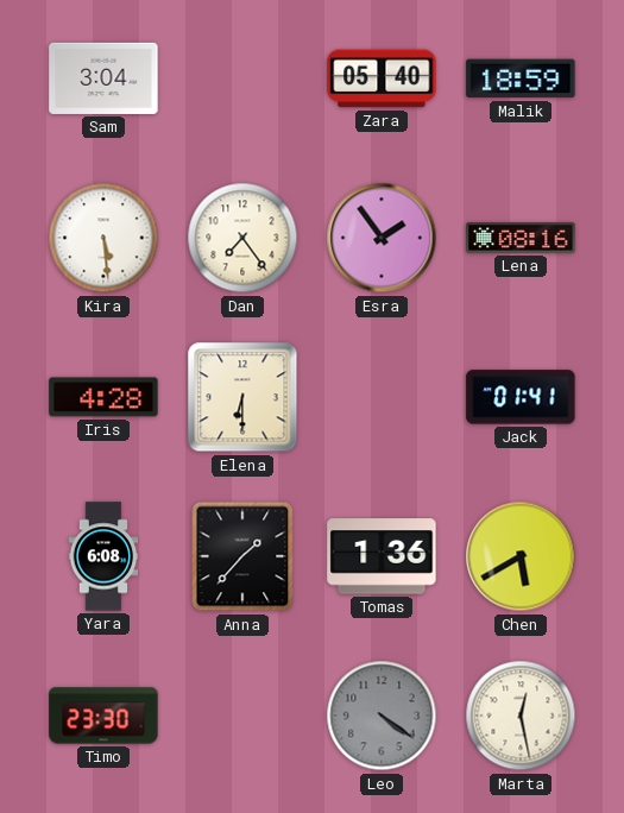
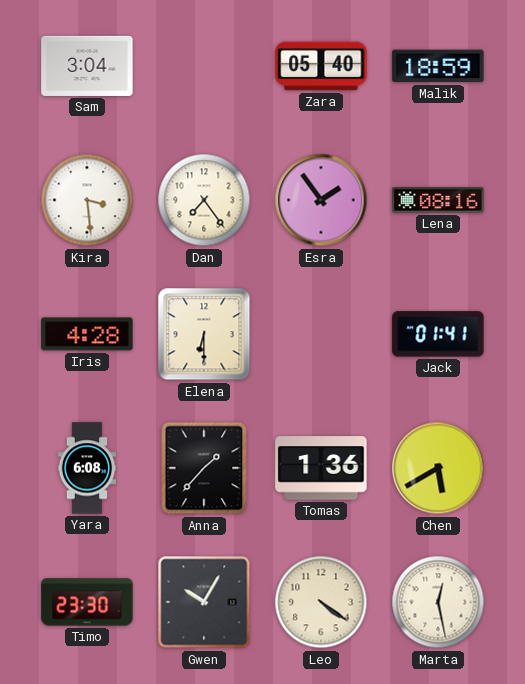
Kira: 5:29 -> 3:29 (87, 200)
Gwen: none -> 10:05 (204, 602)
Leo dial: grey -> cream (321, 602)
